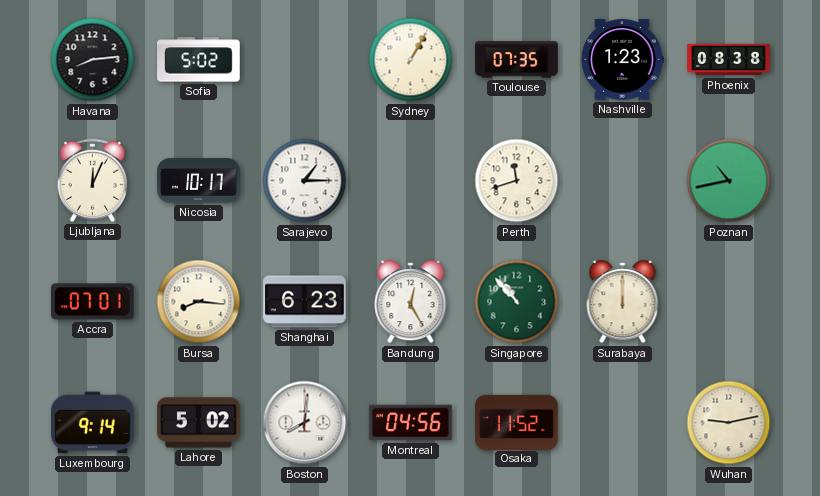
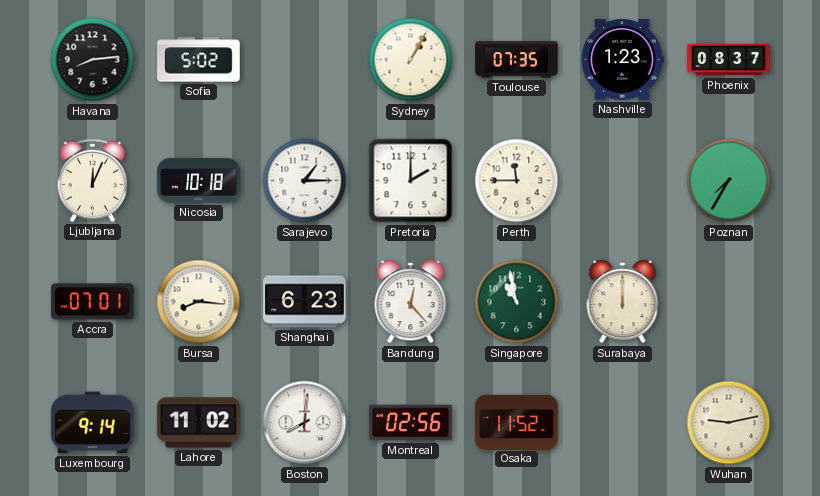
Phoenix: 08:38 -> 08:37 (729, 60)
Nicosia: 10:17 -> 10:18 (199, 181)
Pretoria: none -> 2:00 (411, 181)
Perth: 11:42 -> 11:45 (517, 181)
Poznan: 10:43 -> 7:35 (729, 181)
Bandung: 12:25 -> 12:23 (411, 302)
Singapore: 10:53 -> 10:58 (517, 302)
Lahore: 5:02 -> 11:02 (199, 423)
Montreal: 04:56 -> 02:56 (411, 423)
